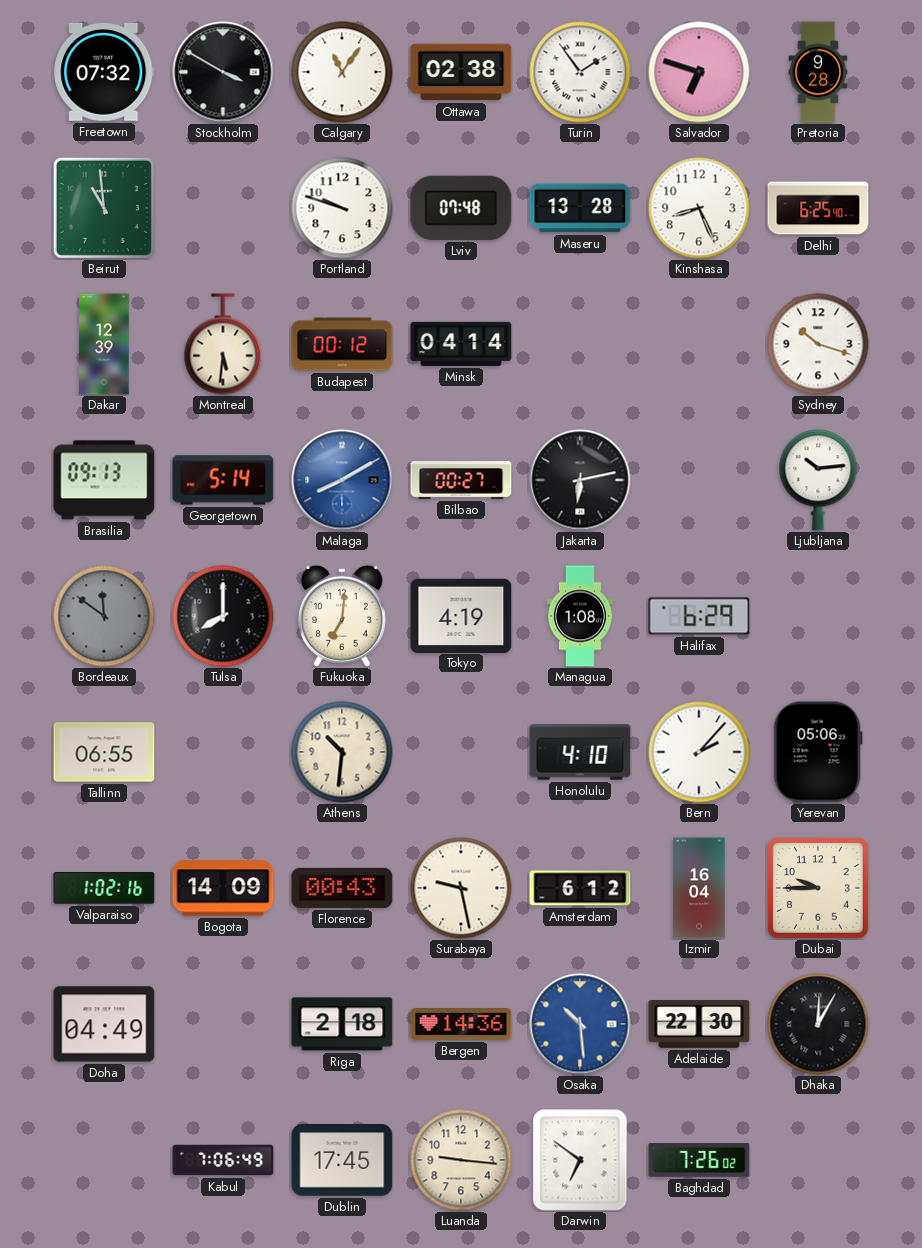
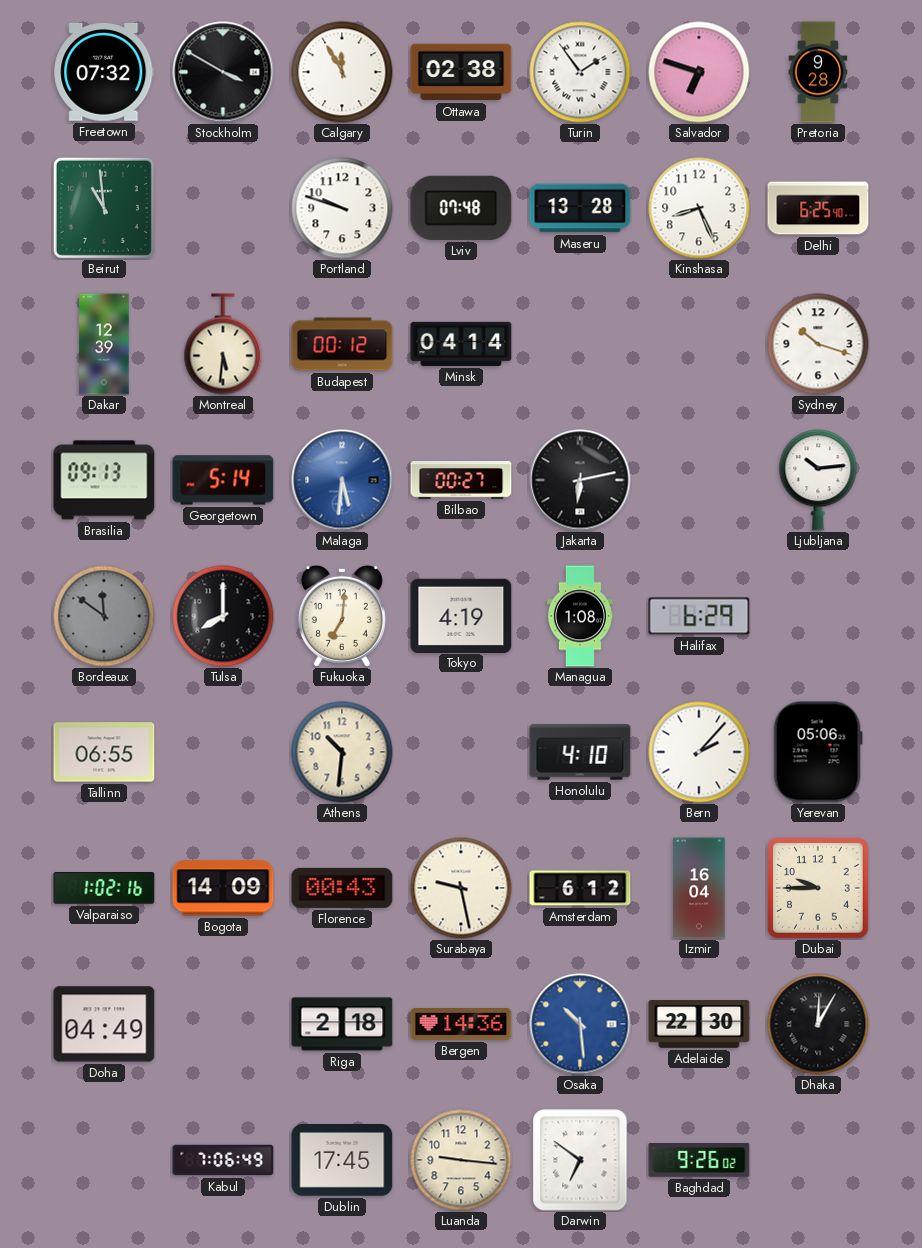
Calgary: 11:06 -> 11:55 (342, 72)
Malaga: 8:10 -> 5:31 (342, 480)
Baghdad: 7:26 -> 9:26 (699, 1160)
